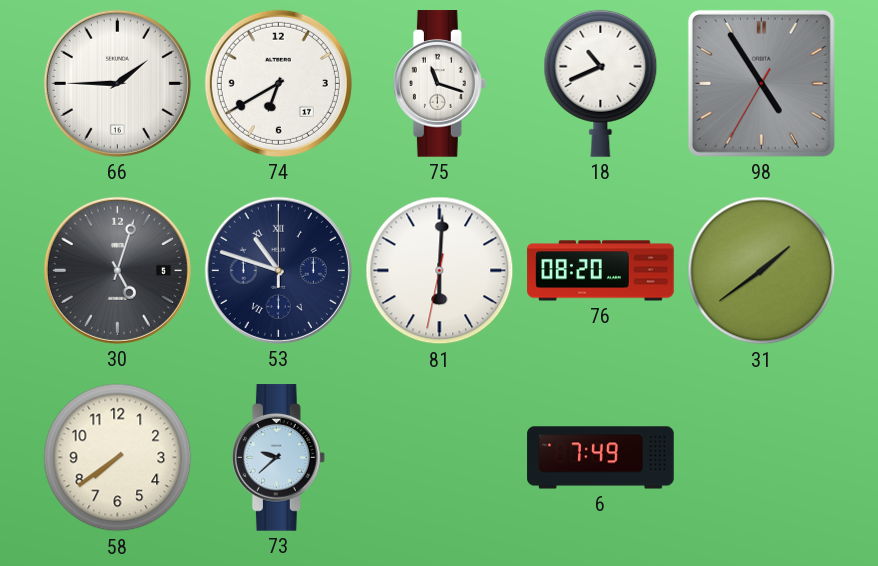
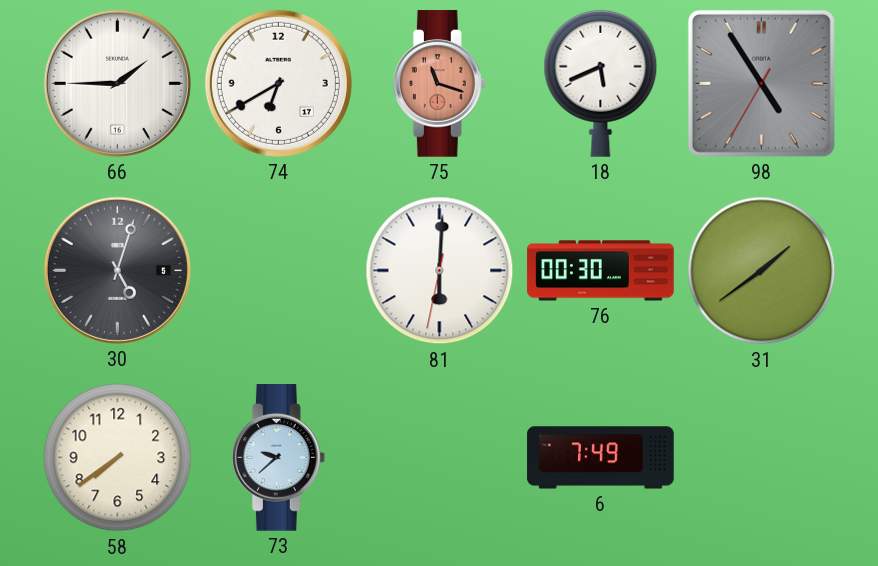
75 dial: white -> salmon (439, 84)
18: 10:41 -> 5:41 (601, 83)
53: 10:48 -> none (278, 270)
76: 08:20 -> 00:30 (601, 271)
